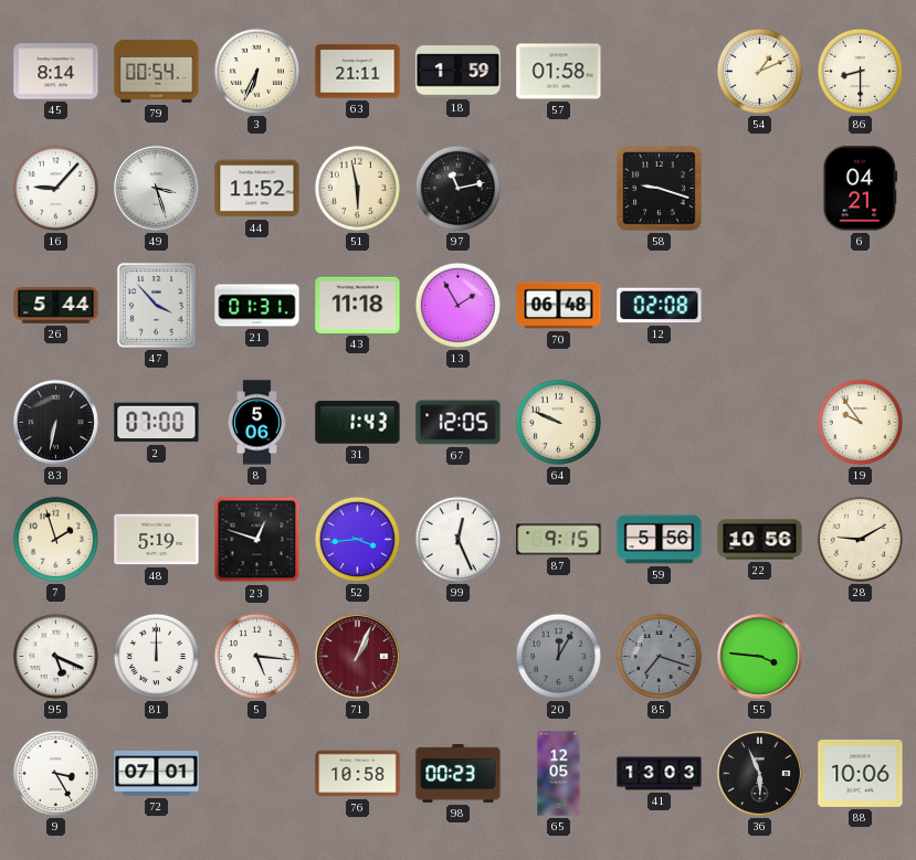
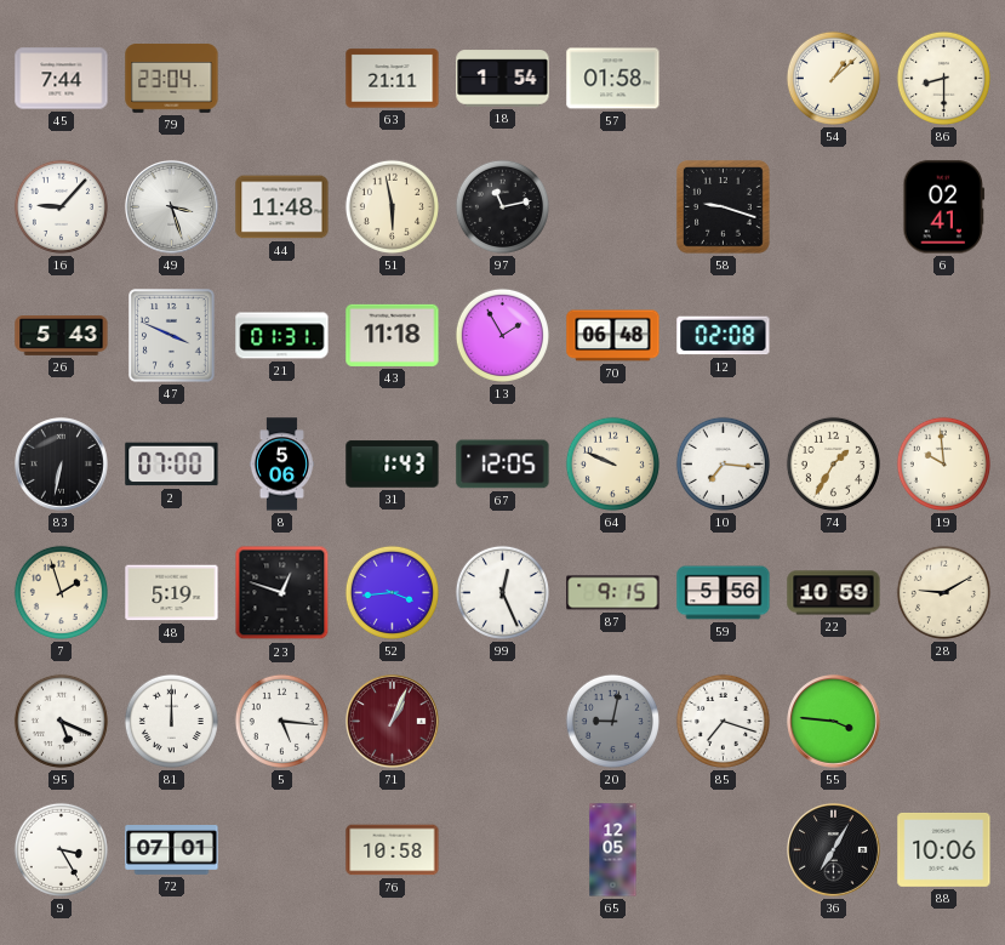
45: 8:14 -> 7:44 (62, 79)
79: 00:54 -> 23:04 (172, 79)
3: 6:34 -> none (256, 71)
18: 1:59 -> 1:54 (503, 79)
54: 1:11 -> 1:08 (833, 78)
44: 11:52 -> 11:48 (282, 207)
6: 04:21 -> 02:41 (944, 207)
26: 5:44 -> 5:43 (62, 336)
47: 3:53 -> 3:49 (172, 336)
10: none -> 7:16 (723, 463)
74: none -> 1:35 (833, 463)
19: 9:54 -> 9:59 (943, 463)
22: 10:56 -> 10:59 (834, 593)
20: 12:05 -> 9:02 (612, 721)
85 dial: grey -> white (723, 721)
98: 00:23 -> none (459, 774)
41: 13:03 -> none (660, 774)
36: 5:56 -> 7:05 (834, 850)
